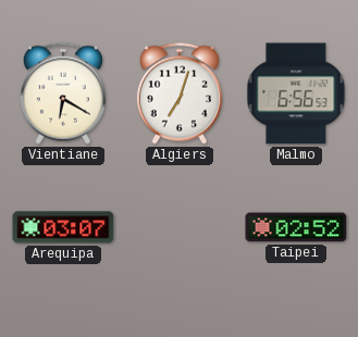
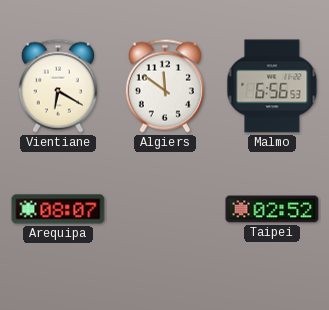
Algiers: 7:03 -> 11:51 (165, 86)
Arequipa: 03:07 -> 08:07 (58, 209)
